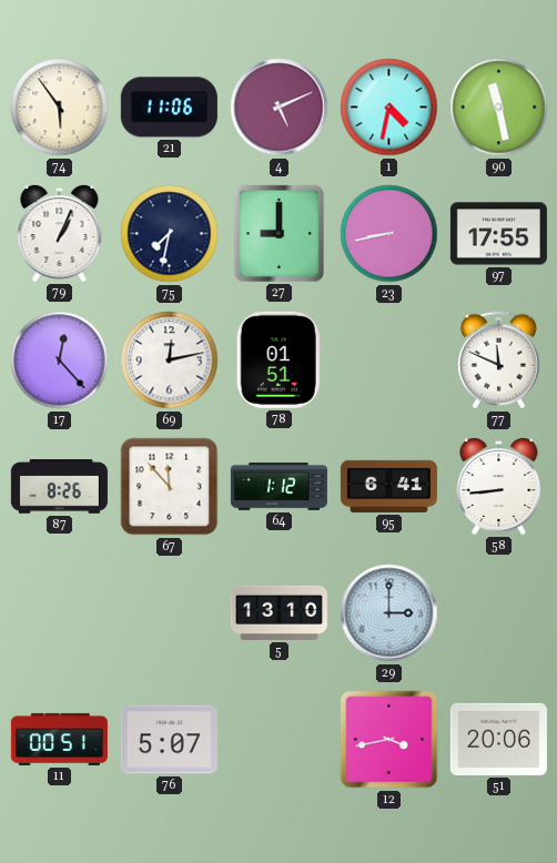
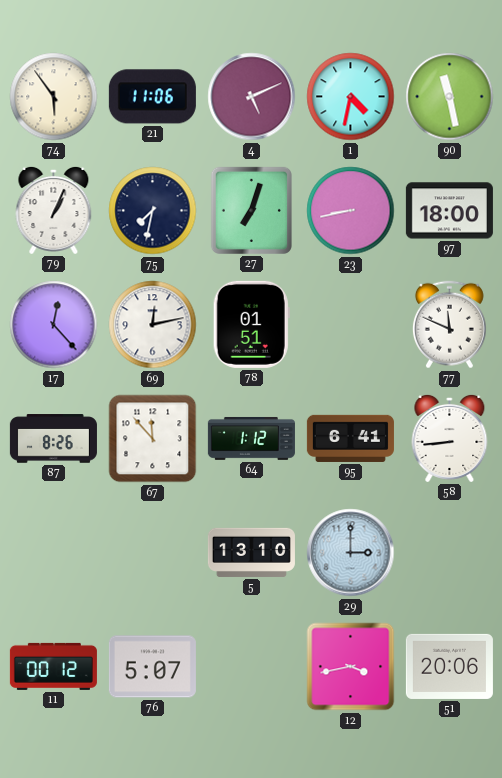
27: 9:00 -> 7:03 (251, 210)
97: 17:55 -> 18:00 (449, 211)
11: 00:51 -> 00:12 (53, 666)
